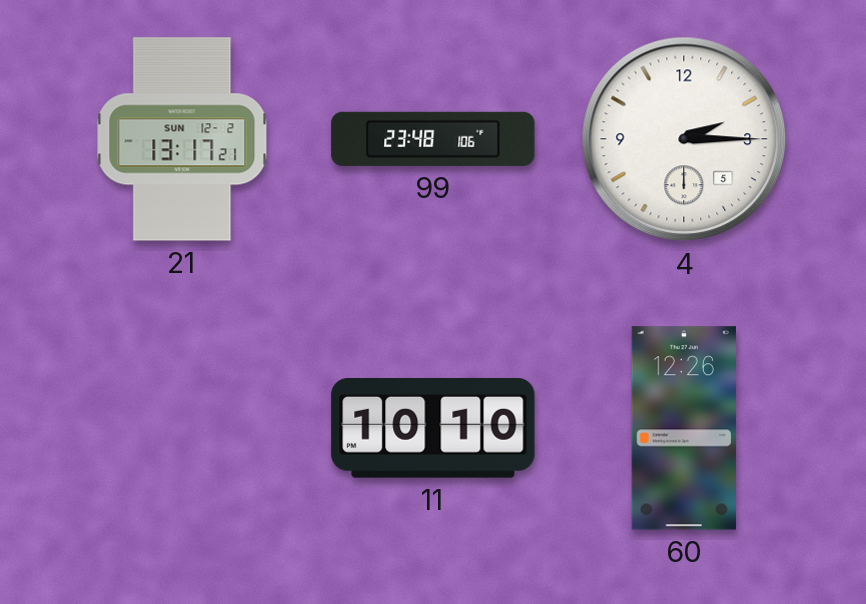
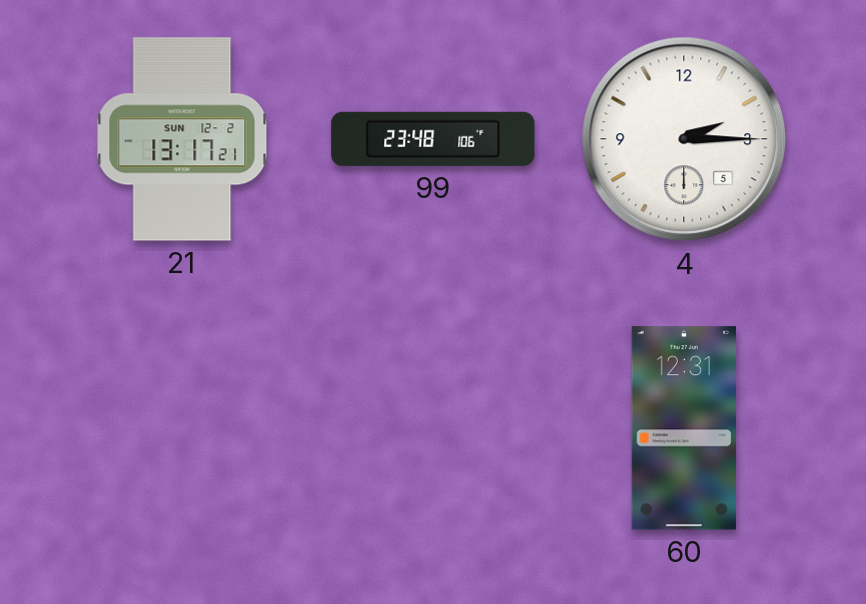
11: 10:10 -> none (433, 429)
60: 12:26 -> 12:31 (684, 428)
